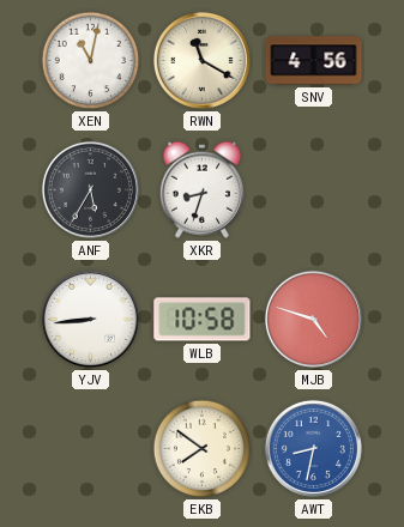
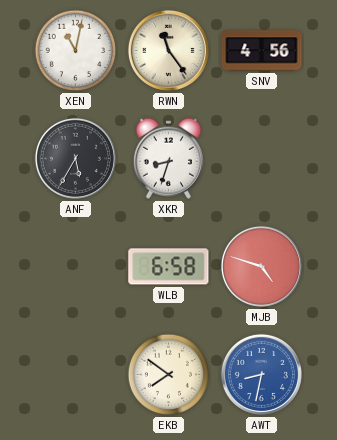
RWN: 11:20 -> 11:24 (168, 50)
YJV: 8:44 -> none (90, 319)
WLB: 10:58 -> 6:58 (169, 267)
